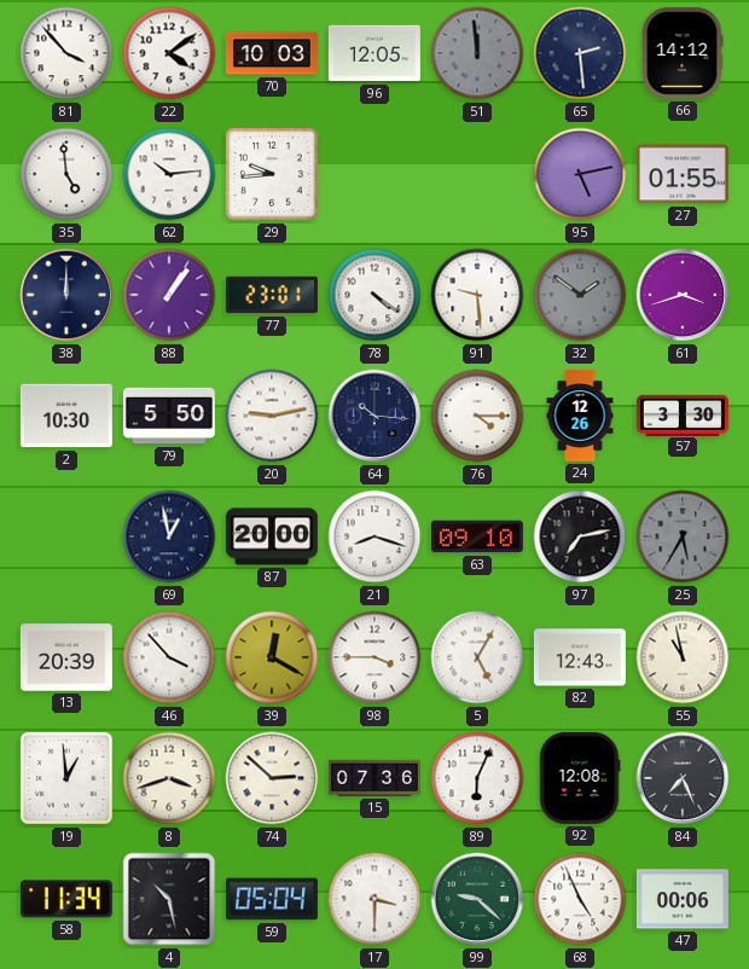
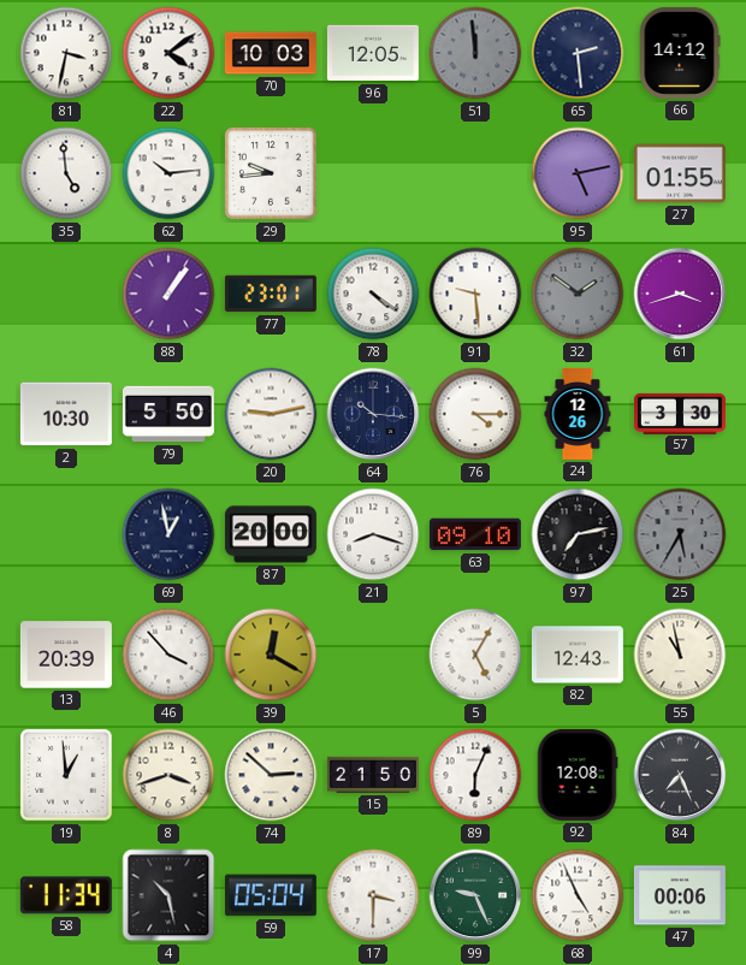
81: 3:53 -> 3:32 (66, 53)
38: 12:00 -> none (66, 295)
98: 3:45 -> none (374, 657)
15: 07:36 -> 21:50 (373, 775)
99: 9:22 -> 9:26 (475, 895)
